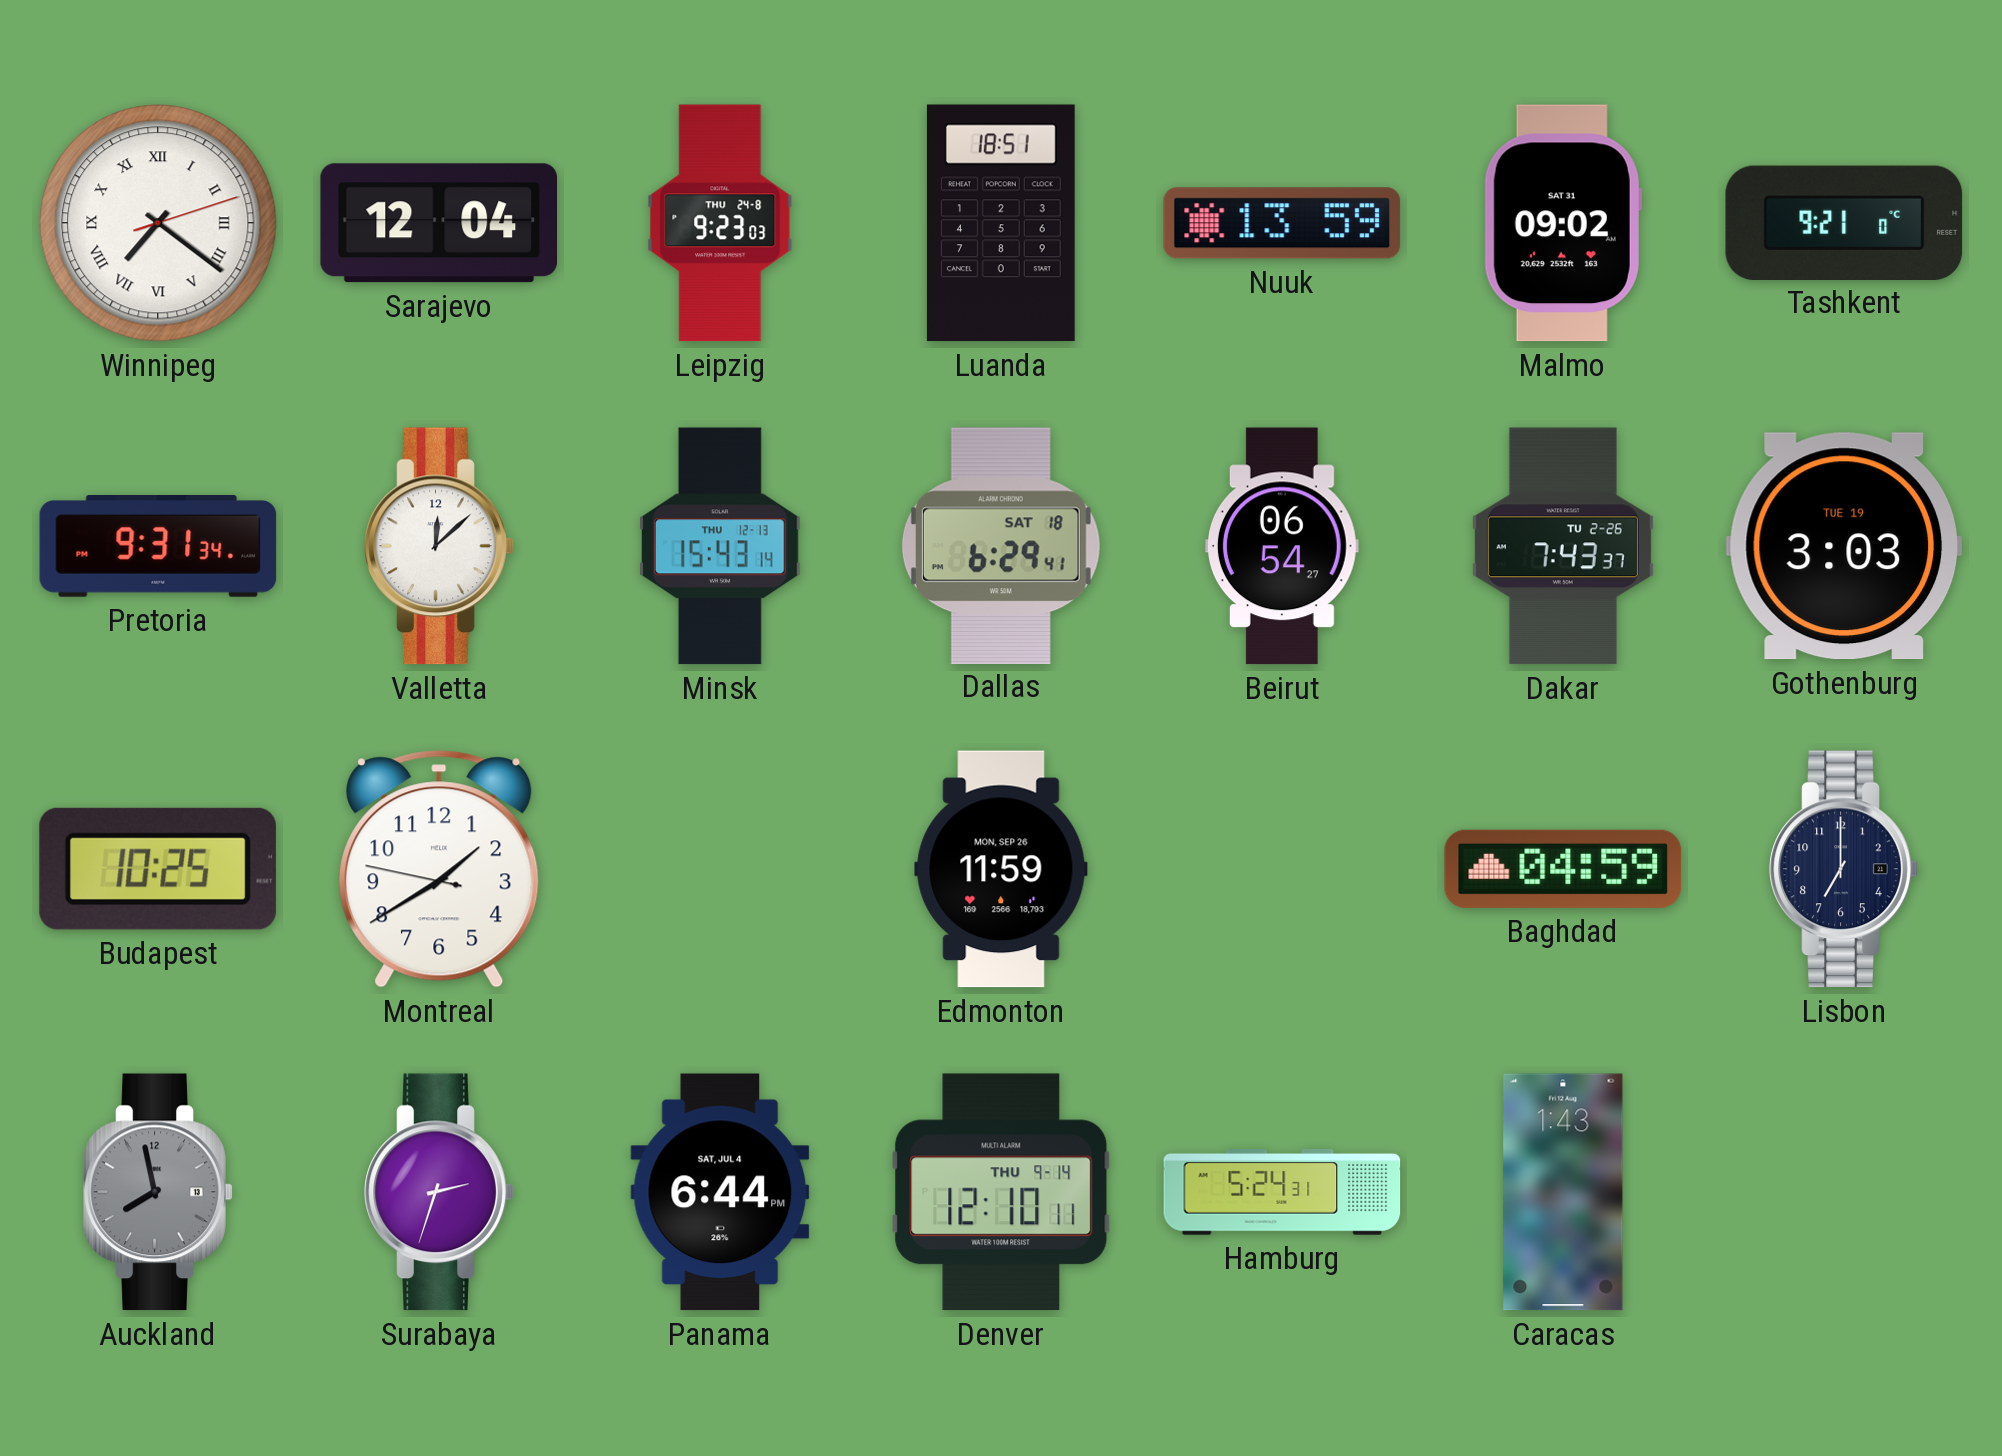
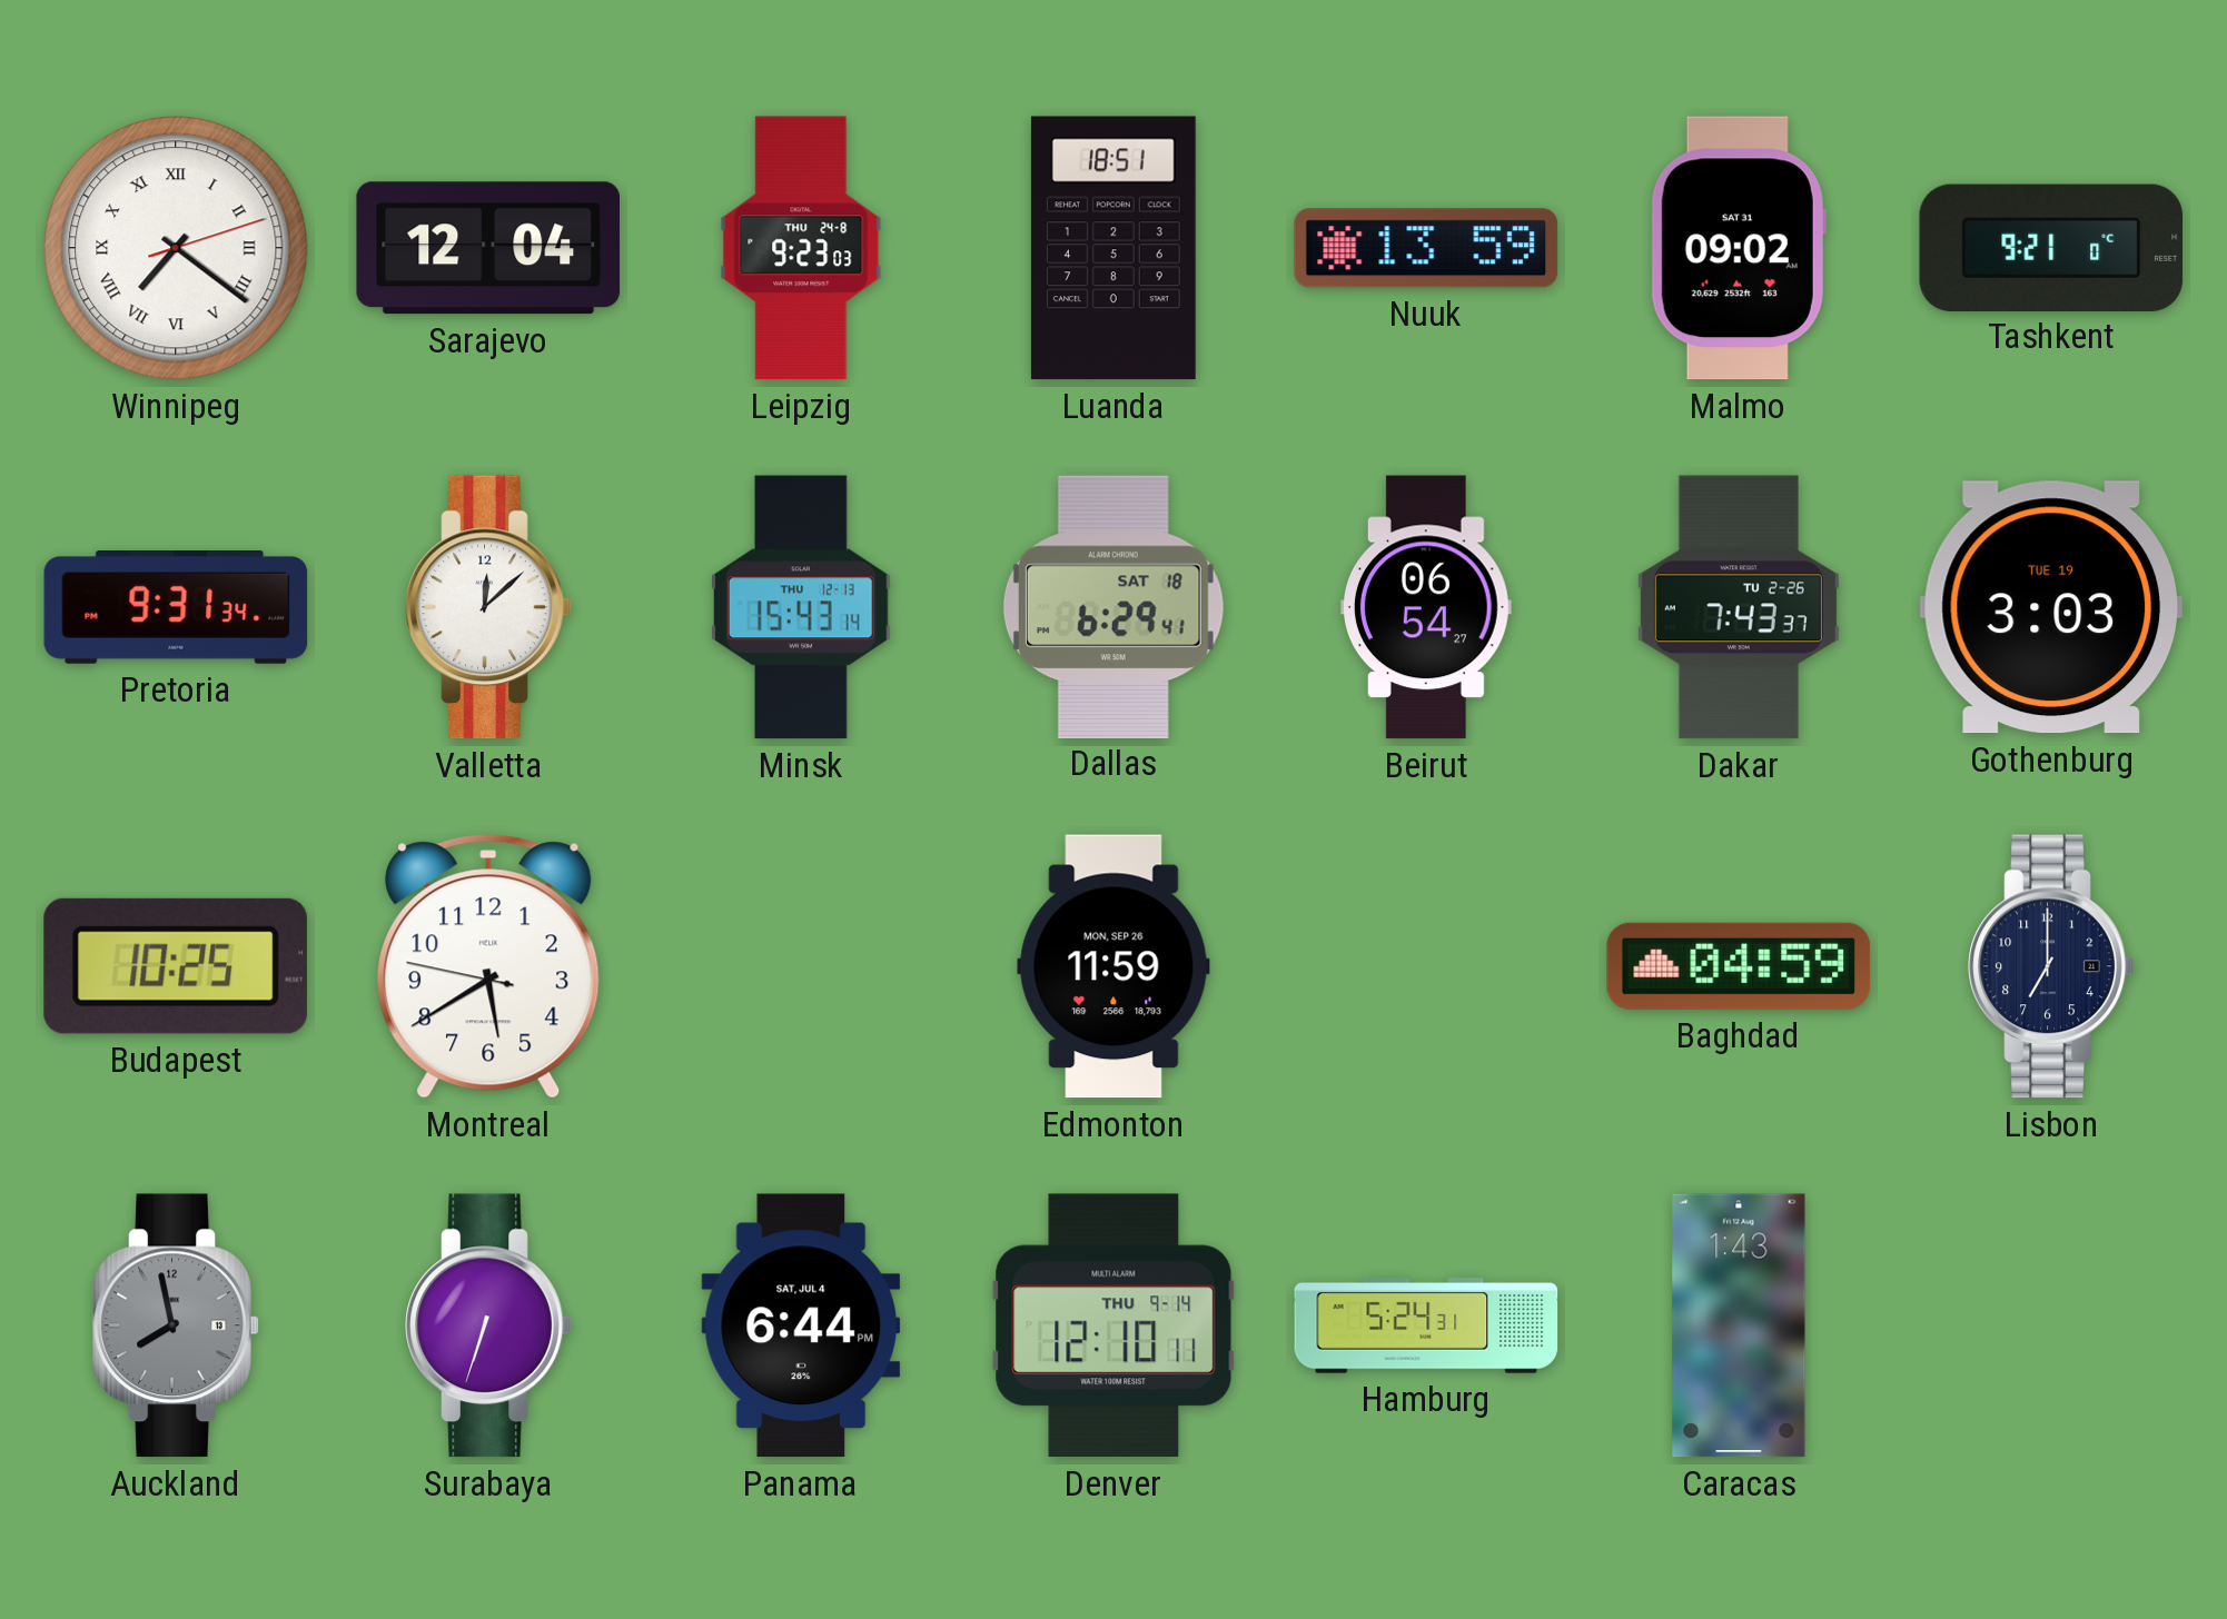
Montreal: 1:39 -> 5:39 (488, 966)
Surabaya: 2:33 -> 6:33 (488, 1325)
